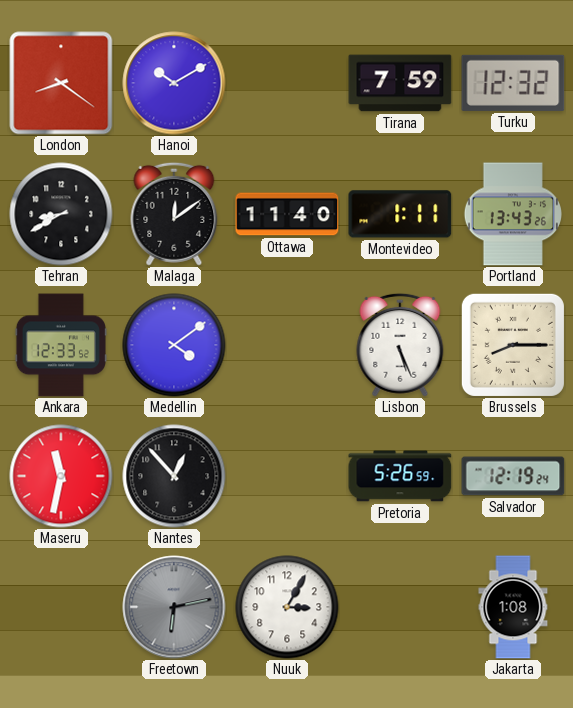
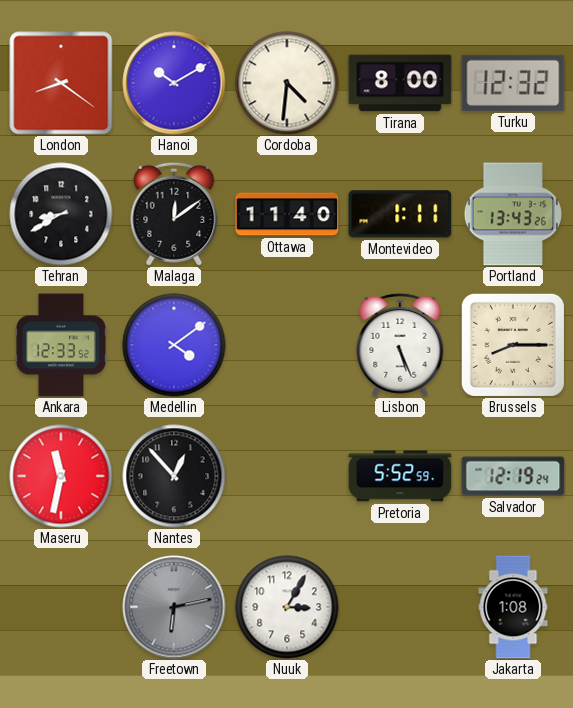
Cordoba: none -> 4:31 (287, 83)
Tirana: 7:59 -> 8:00 (400, 83)
Pretoria: 5:26 -> 5:52 (400, 476)
